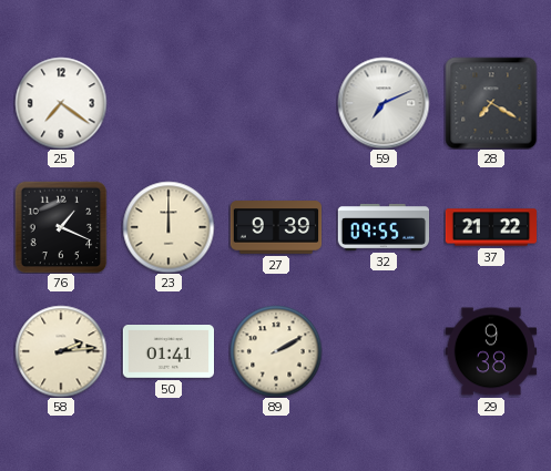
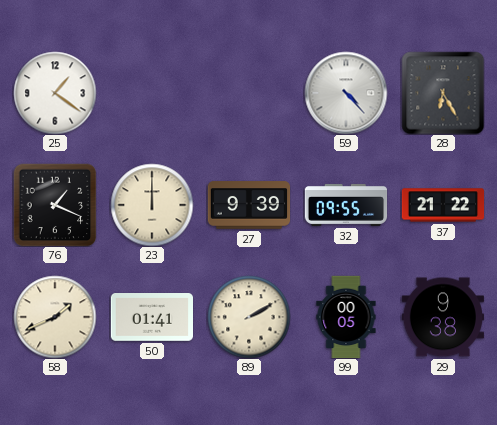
25: 7:21 -> 1:21 (55, 93)
59: 7:11 -> 4:23 (346, 93)
28: 7:20 -> 6:25 (443, 93)
58: 2:14 -> 1:41 (55, 317)
99: none -> 00:05 (346, 317)
